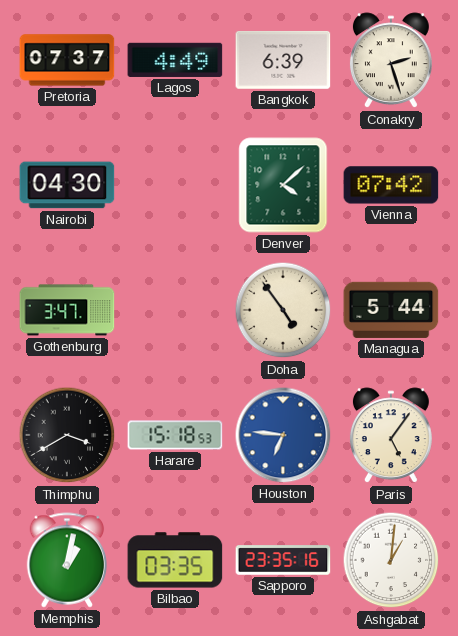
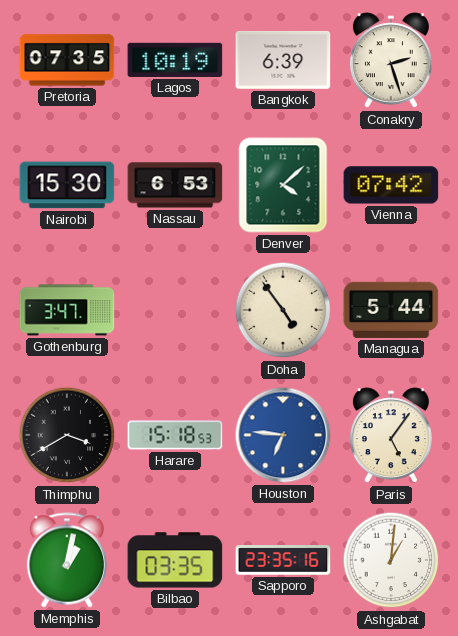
Pretoria: 07:37 -> 07:35 (67, 60)
Lagos: 4:49 -> 10:19 (175, 60)
Nairobi: 04:30 -> 15:30 (67, 185)
Nassau: none -> 6:53 (175, 185)
